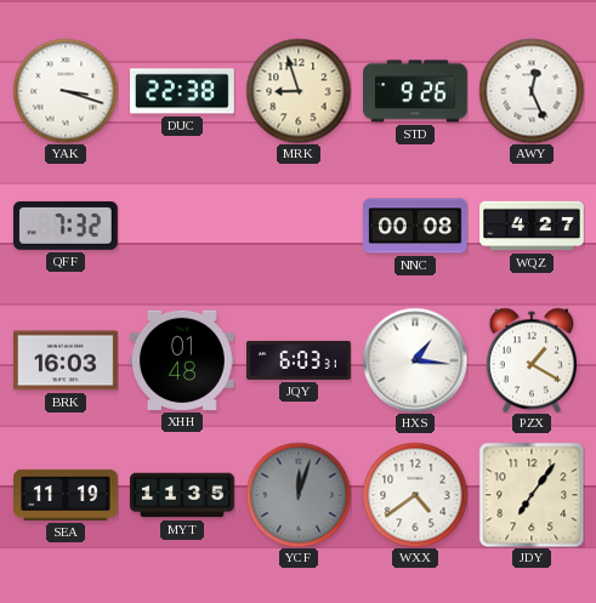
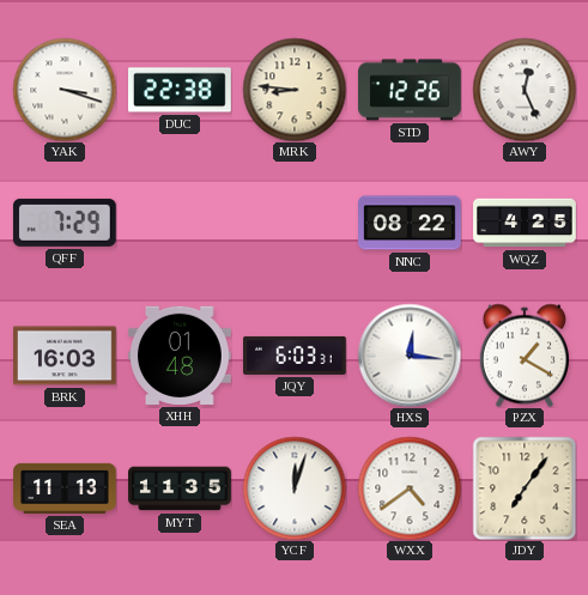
MRK: 8:57 -> 8:46 (295, 90)
STD: 9:26 -> 12:26 (411, 90)
QFF: 7:32 -> 7:29 (65, 223)
NNC: 00:08 -> 08:22 (411, 223)
WQZ: 4:27 -> 4:25 (525, 223)
HXS: 1:16 -> 12:16 (410, 356)
SEA: 11:19 -> 11:13 (65, 488)
YCF dial: grey -> white (295, 488)
